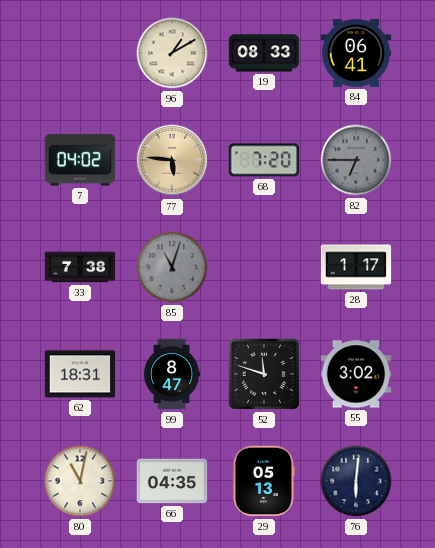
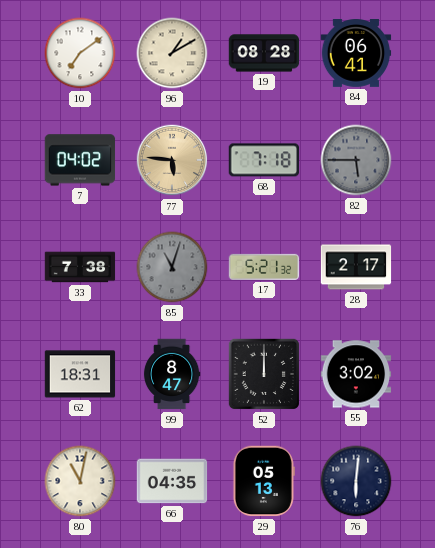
10: none -> 7:09 (80, 53)
19: 08:33 -> 08:28 (264, 53)
68: 7:20 -> 7:18 (264, 160)
82: 6:45 -> 5:45 (356, 160)
17: none -> 5:21 (264, 267)
28: 1:17 -> 2:17 (356, 267)
52: 11:48 -> 12:00 (264, 374)
